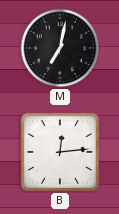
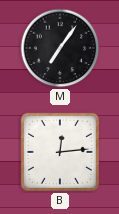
M: 7:02 -> 7:06 (60, 48)
